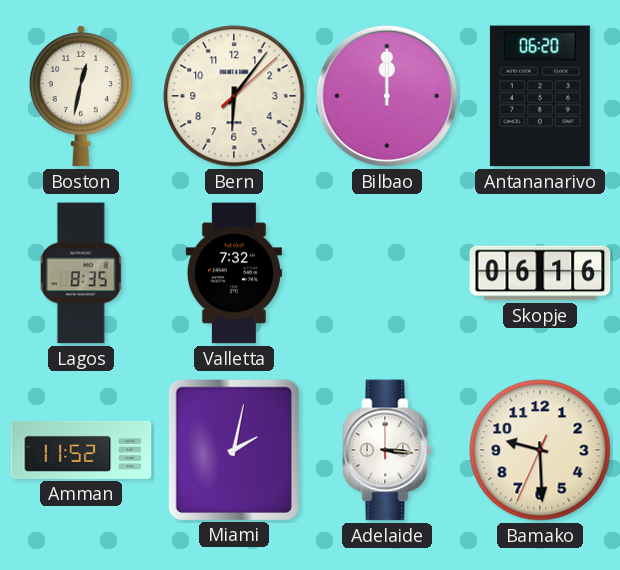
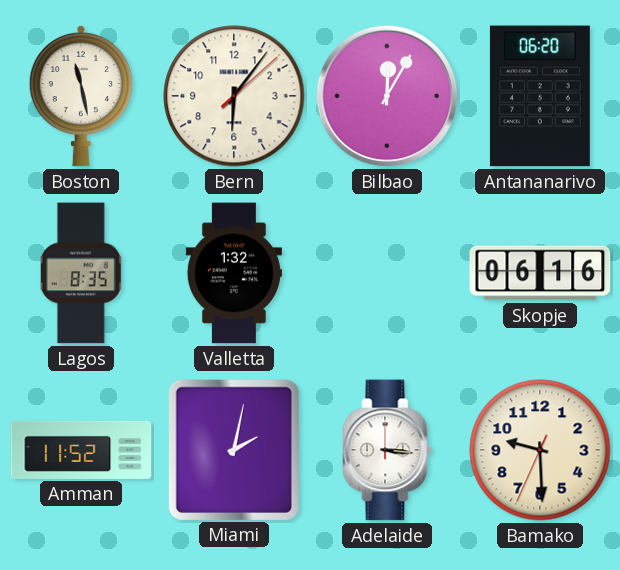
Boston: 12:32 -> 11:28 (81, 96)
Bilbao: 12:00 -> 12:05 (387, 96)
Valletta: 7:32 -> 1:32 (234, 273)
